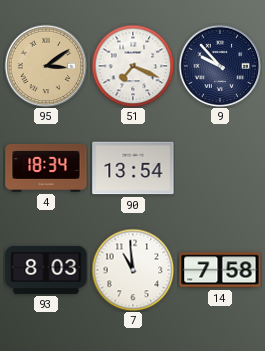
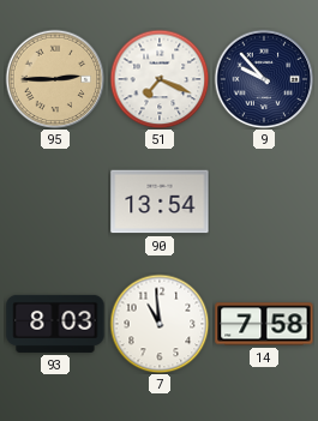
95: 3:09 -> 2:45 (55, 79)
4: 18:34 -> none (46, 168)
